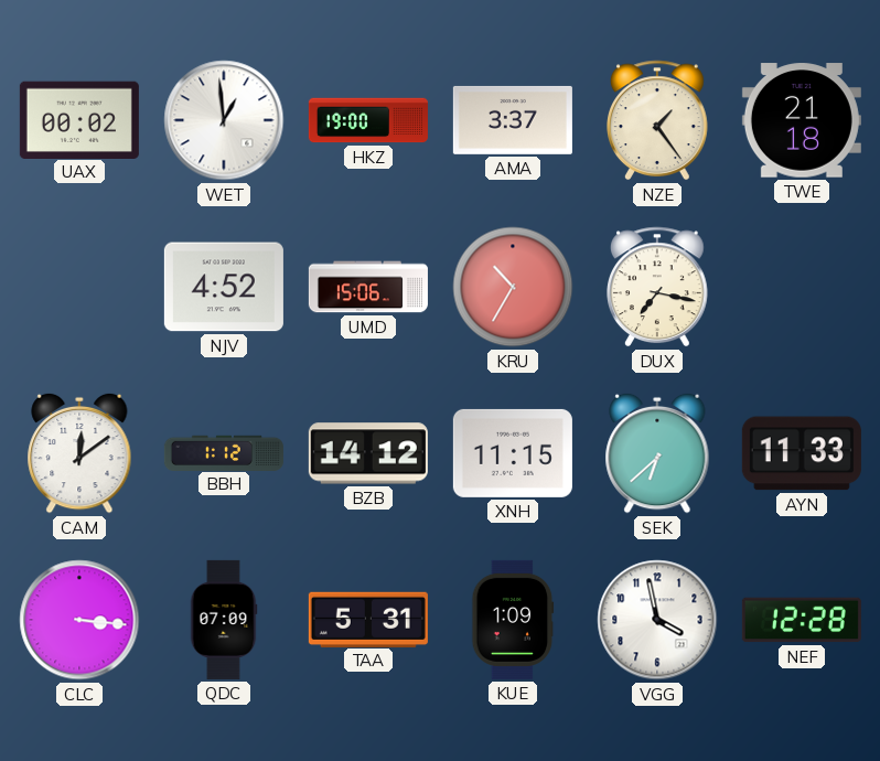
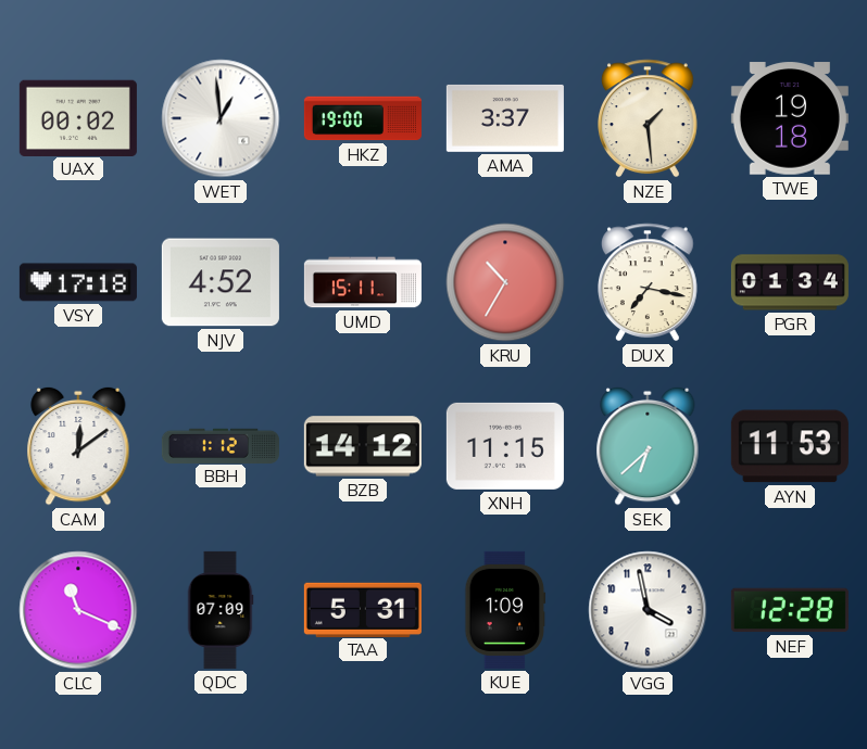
NZE: 1:24 -> 1:29 (649, 118)
TWE: 21:18 -> 19:18 (790, 118)
VSY: none -> 17:18 (78, 282)
UMD: 15:06 -> 15:11 (363, 282)
PGR: none -> 01:34 (790, 282)
AYN: 11:33 -> 11:53 (790, 446)
CLC: 3:16 -> 11:19 (78, 610)
